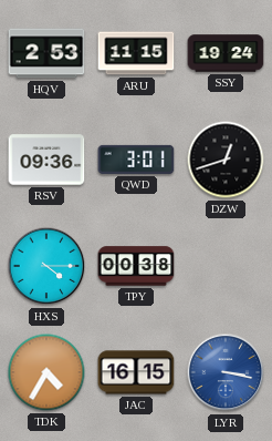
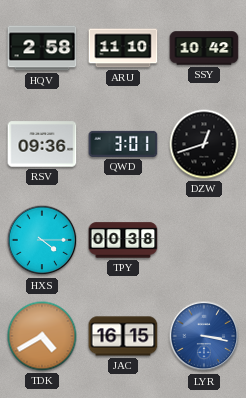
HQV: 2:53 -> 2:58 (42, 48)
ARU: 11:15 -> 11:10 (123, 48)
SSY: 19:24 -> 10:42 (204, 48)
TDK: 4:35 -> 4:40 (42, 336)
